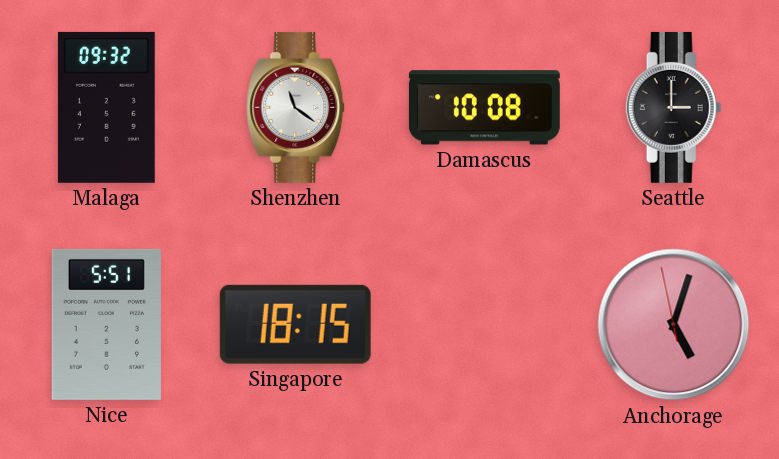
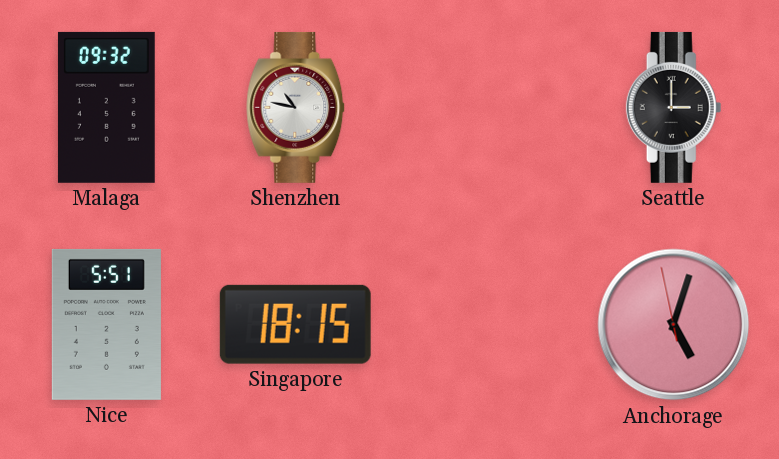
Shenzhen: 11:21 -> 10:47 (296, 107)
Damascus: 10:08 -> none (484, 108)
